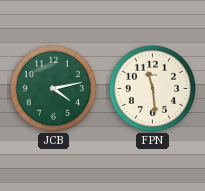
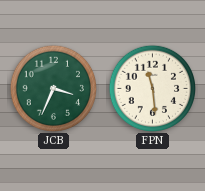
JCB: 4:13 -> 3:34 (53, 88)
